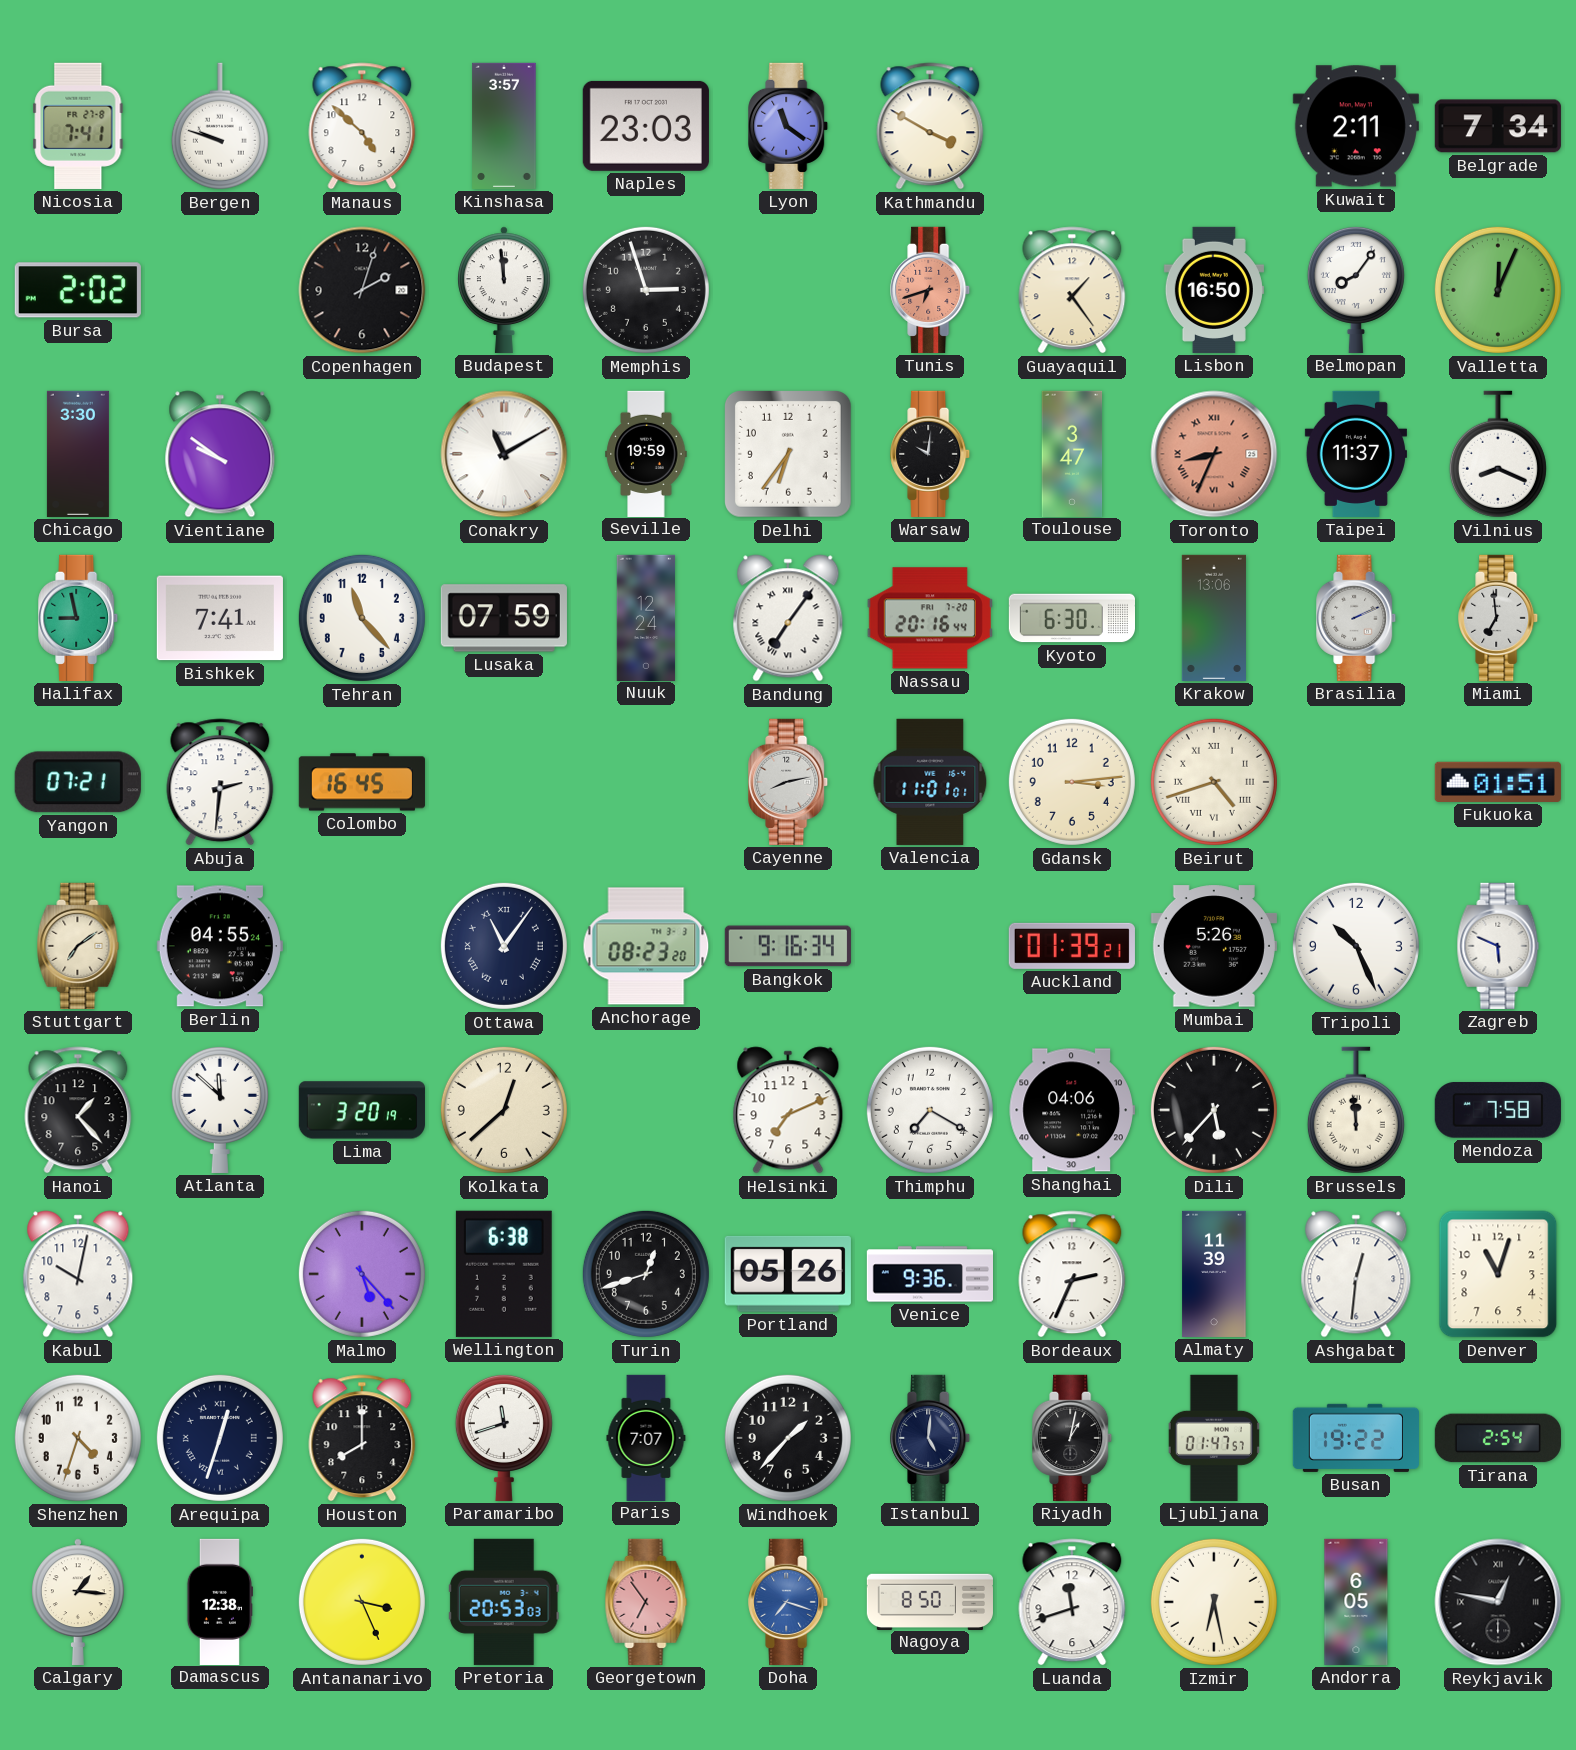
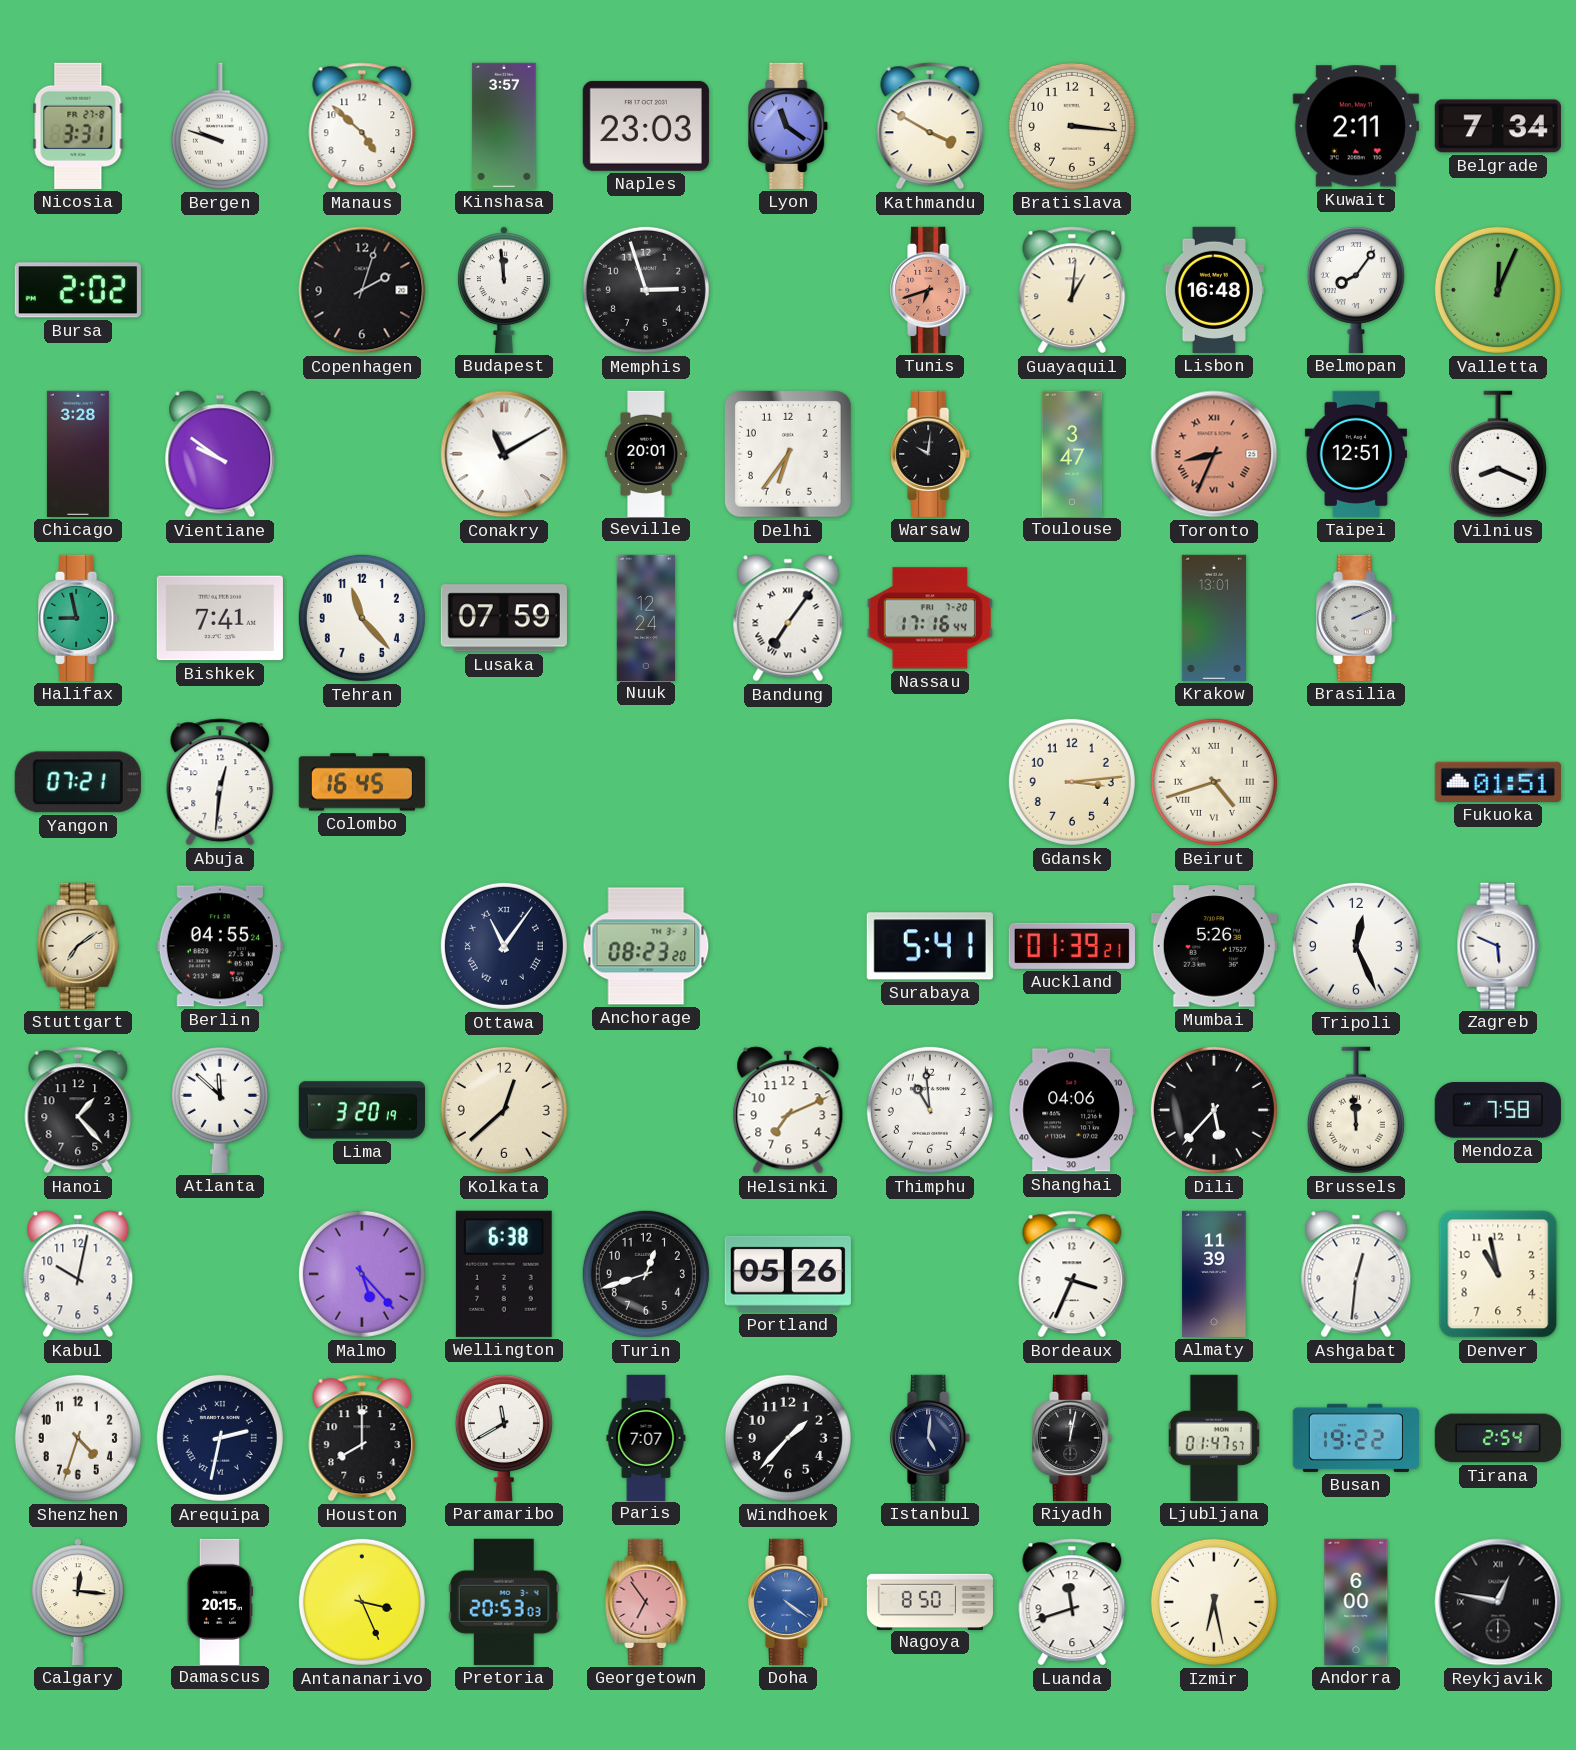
Nicosia: 7:41 -> 3:31 (78, 126)
Bratislava: none -> 3:16 (1072, 126)
Guayaquil: 1:24 -> 1:01 (1072, 290)
Lisbon: 16:50 -> 16:48 (1214, 290)
Chicago: 3:30 -> 3:28 (78, 454)
Seville: 19:59 -> 20:01 (646, 453)
Taipei: 11:37 -> 12:51 (1356, 454)
Nassau: 20:16 -> 17:16 (930, 618)
Kyoto: 6:30 -> none (1071, 618)
Krakow: 13:06 -> 13:01 (1214, 618)
Miami: 6:59 -> none (1499, 618)
Abuja: 2:31 -> 12:31 (220, 782)
Cayenne: 8:13 -> none (789, 782)
Valencia: 11:01 -> none (930, 782)
Bangkok: 9:16 -> none (788, 946)
Surabaya: none -> 5:41 (930, 946)
Tripoli: 10:26 -> 12:26 (1356, 946)
Thimphu: 7:20 -> 10:59 (930, 1110)
Venice: 9:36 -> none (929, 1274)
Bordeaux: 2:34 -> 3:34 (1072, 1274)
Denver: 11:03 -> 10:58 (1498, 1274)
Arequipa: 12:33 -> 2:32 (220, 1438)
Paramaribo: 11:42 -> 11:40 (504, 1437)
Riyadh: 1:02 -> 12:02 (1073, 1438)
Calgary: 1:16 -> 12:16 (79, 1602)
Damascus: 12:38 -> 20:15 (219, 1601)
Doha: 7:18 -> 4:21 (789, 1602)
Andorra: 6:05 -> 6:00 (1356, 1602)
